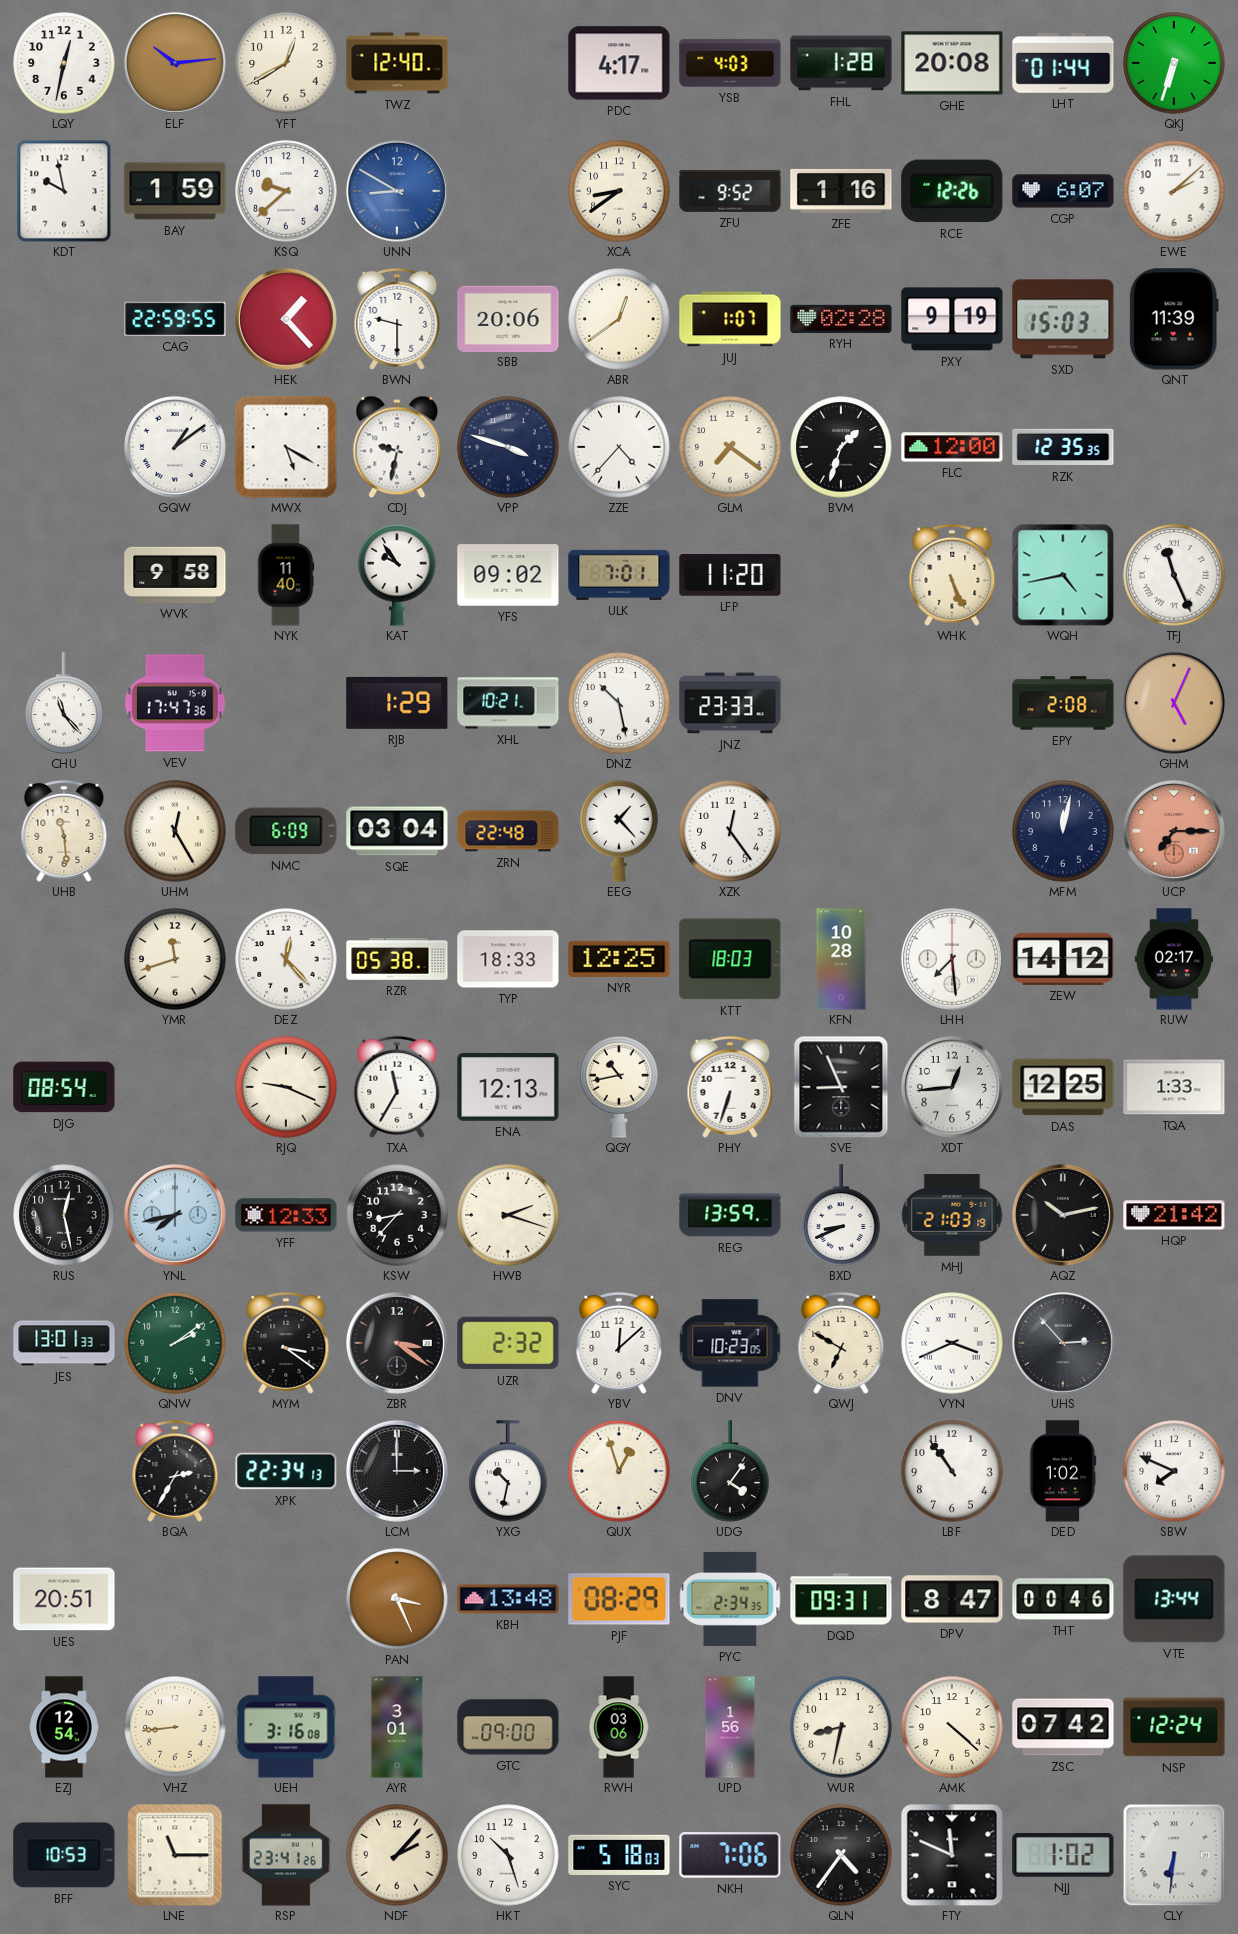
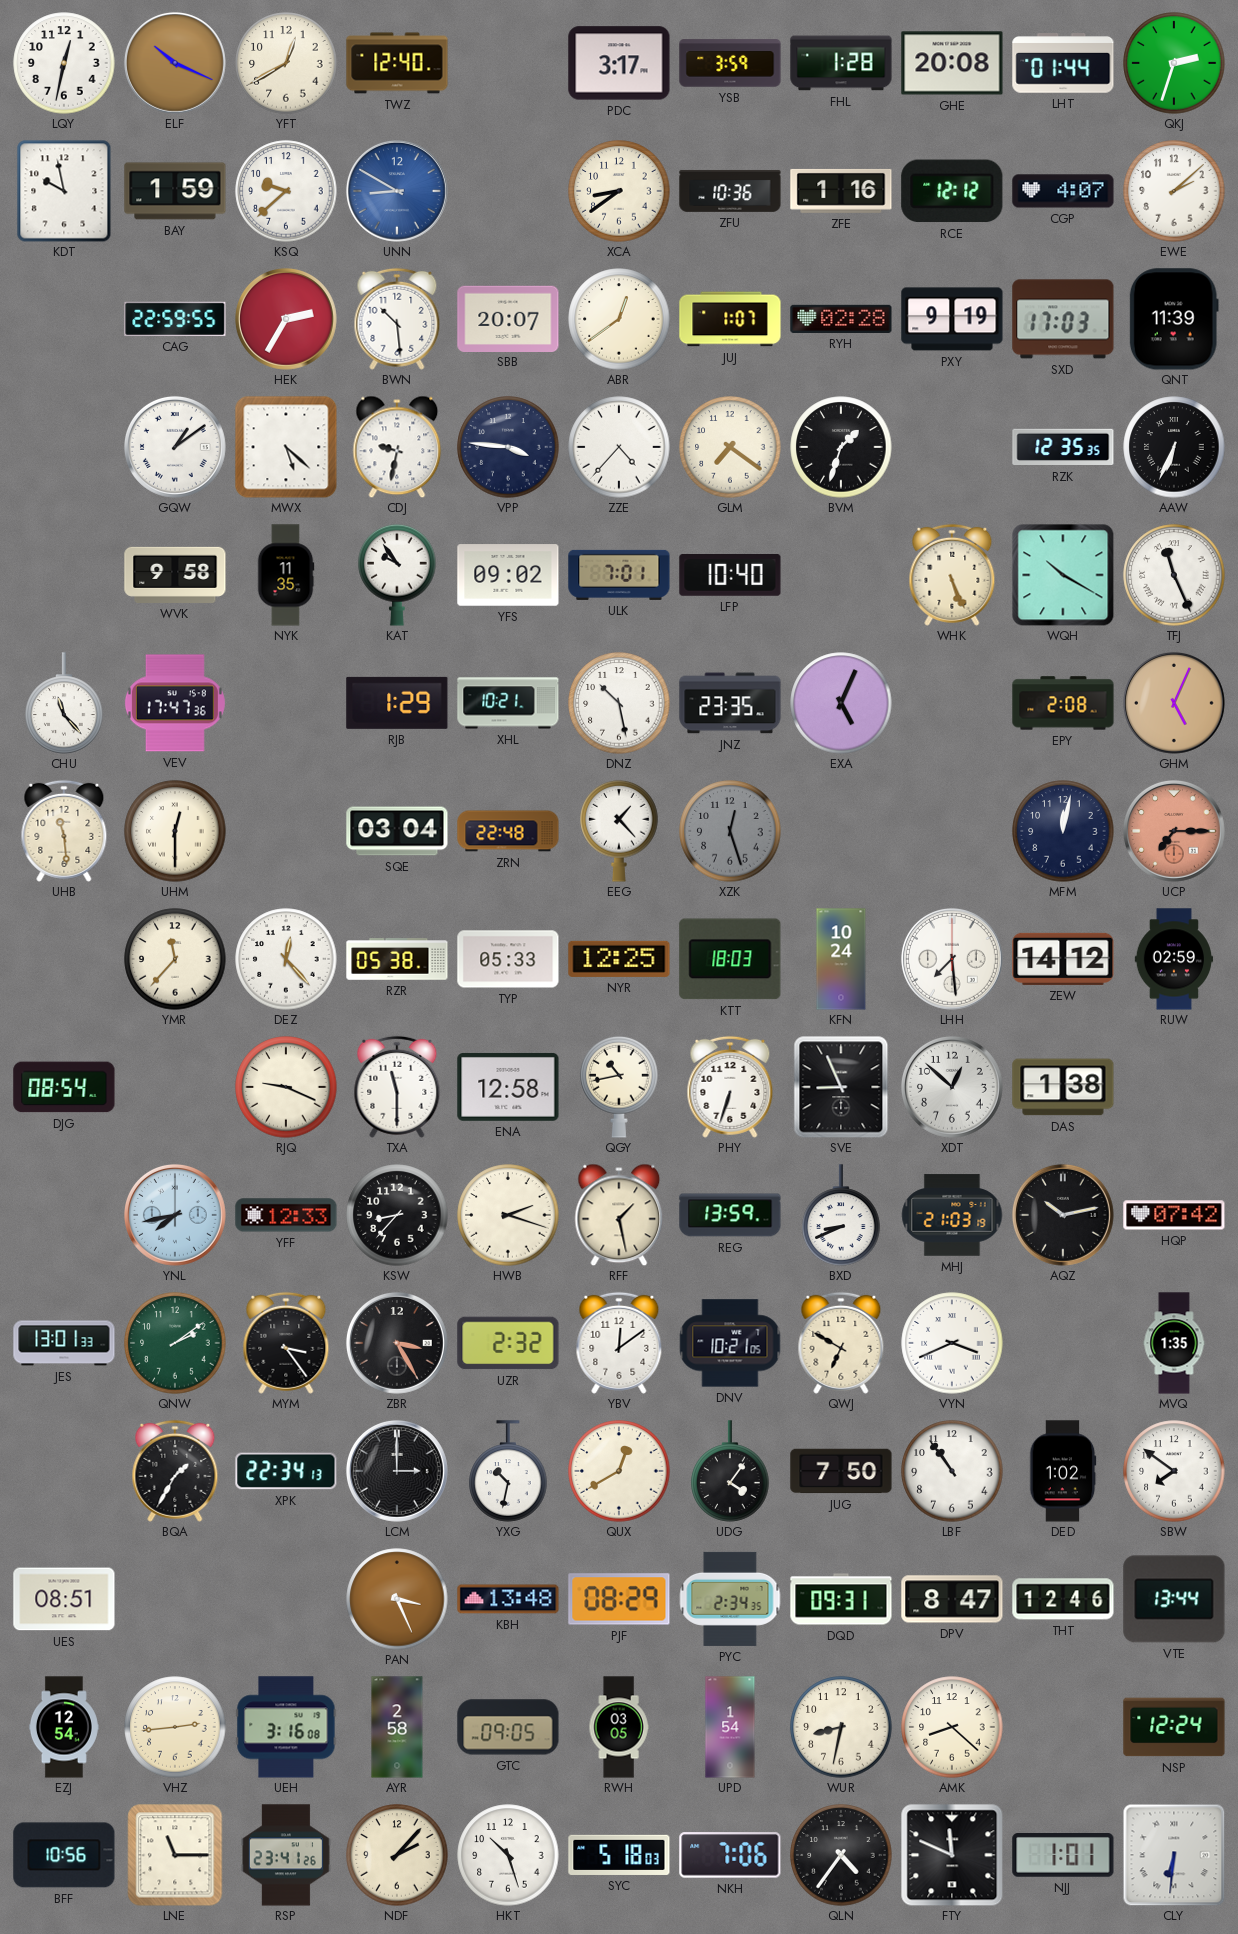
ELF: 10:14 -> 10:19 (175, 63)
PDC: 4:17 -> 3:17 (619, 63)
YSB: 4:03 -> 3:59 (730, 63)
QKJ: 6:33 -> 2:33 (1174, 63)
ZFU: 9:52 -> 10:36 (730, 191)
RCE: 12:26 -> 12:12 (952, 191)
CGP: 6:07 -> 4:07 (1063, 191)
HEK: 1:23 -> 2:35 (286, 319)
BWN: 9:30 -> 10:29 (397, 319)
SBB: 20:06 -> 20:07 (508, 318)
SXD: 15:03 -> 17:03 (1063, 319)
MWX: 5:20 -> 5:22 (286, 447)
VPP: 3:48 -> 3:46 (508, 447)
FLC: 12:00 -> none (952, 447)
AAW: none -> 6:34 (1174, 447)
NYK: 11:40 -> 11:35 (286, 575)
LFP: 11:20 -> 10:40 (730, 576)
WQH: 4:43 -> 10:20 (1063, 575)
JNZ: 23:33 -> 23:35 (730, 703)
EXA: none -> 5:04 (841, 703)
UHM: 12:25 -> 12:30 (175, 831)
NMC: 6:09 -> none (286, 831)
XZK: 12:24 -> 12:27 (730, 831)
XZK dial: white -> grey (730, 831)
YMR: 11:42 -> 11:37 (175, 959)
TYP: 18:33 -> 05:33 (508, 959)
KFN: 10:28 -> 10:24 (841, 959)
RUW: 02:17 -> 02:59 (1173, 959)
TXA: 11:35 -> 11:30 (397, 1087)
ENA: 12:13 -> 12:58 (508, 1087)
XDT: 12:44 -> 12:52 (952, 1087)
DAS: 12:25 -> 1:38 (1063, 1087)
TQA: 1:33 -> none (1174, 1087)
RUS: 12:28 -> none (64, 1215)
RFF: none -> 1:28 (619, 1215)
HQP: 21:42 -> 07:42 (1174, 1215)
MYM: 3:21 -> 3:24 (286, 1343)
ZBR: 3:21 -> 3:25 (397, 1343)
YBV: 12:08 -> 12:09 (619, 1343)
DNV: 10:23 -> 10:21 (730, 1343)
UHS: 2:53 -> none (1063, 1343)
MVQ: none -> 1:35 (1174, 1343)
BQA: 2:35 -> 1:35 (175, 1471)
QUX: 12:57 -> 12:40 (619, 1471)
JUG: none -> 7:50 (841, 1471)
SBW: 7:49 -> 7:51 (1174, 1471)
UES: 20:51 -> 08:51 (64, 1599)
THT: 00:46 -> 12:46 (1063, 1599)
VHZ: 8:44 -> 2:44 (175, 1727)
AYR: 3:01 -> 2:58 (397, 1727)
GTC: 09:00 -> 09:05 (508, 1727)
RWH: 03:06 -> 03:05 (619, 1727)
UPD: 1:56 -> 1:54 (730, 1727)
AMK: 4:22 -> 8:22 (952, 1727)
ZSC: 07:42 -> none (1063, 1727)
BFF: 10:53 -> 10:56 (64, 1855)
NJJ: 1:02 -> 1:01 (1063, 1856)
